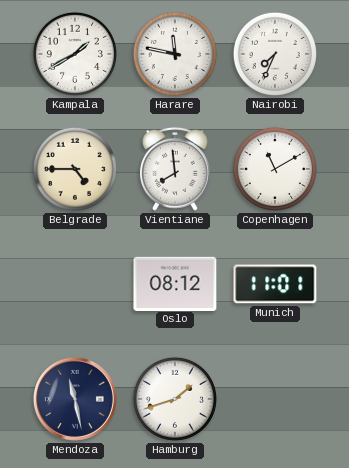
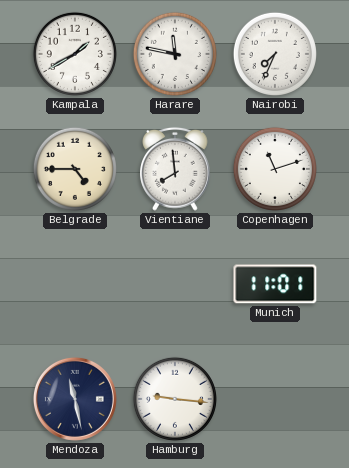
Copenhagen: 11:10 -> 11:12 (275, 169)
Oslo: 08:12 -> none (175, 283)
Hamburg: 1:42 -> 9:16 (175, 399)
